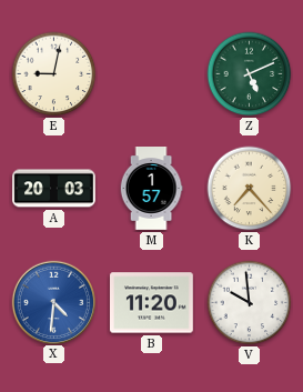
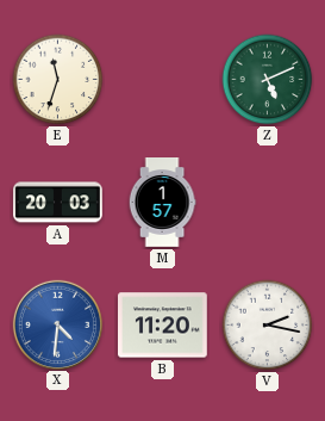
E: 9:02 -> 11:33 (58, 80)
K: 7:23 -> none (250, 189)
V: 9:59 -> 2:17 (268, 326)
